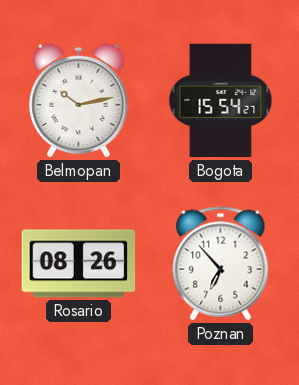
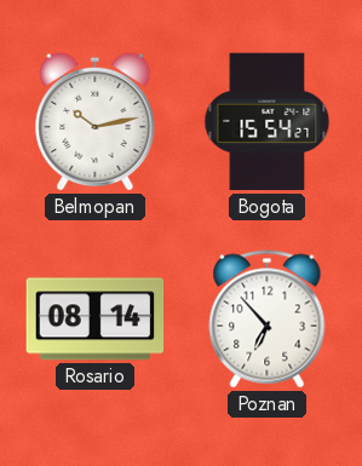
Rosario: 08:26 -> 08:14 (96, 320)
